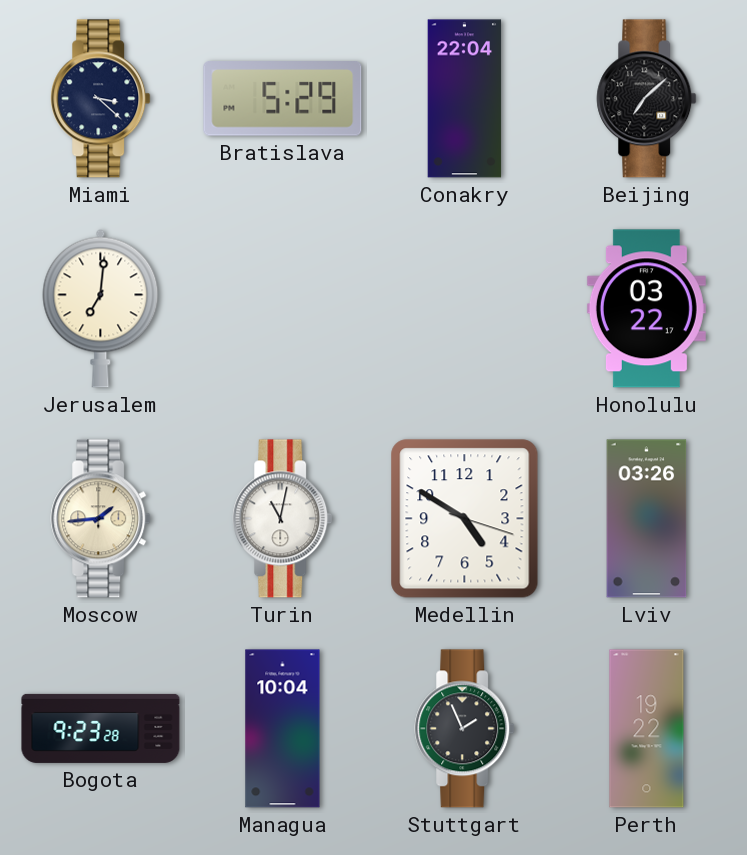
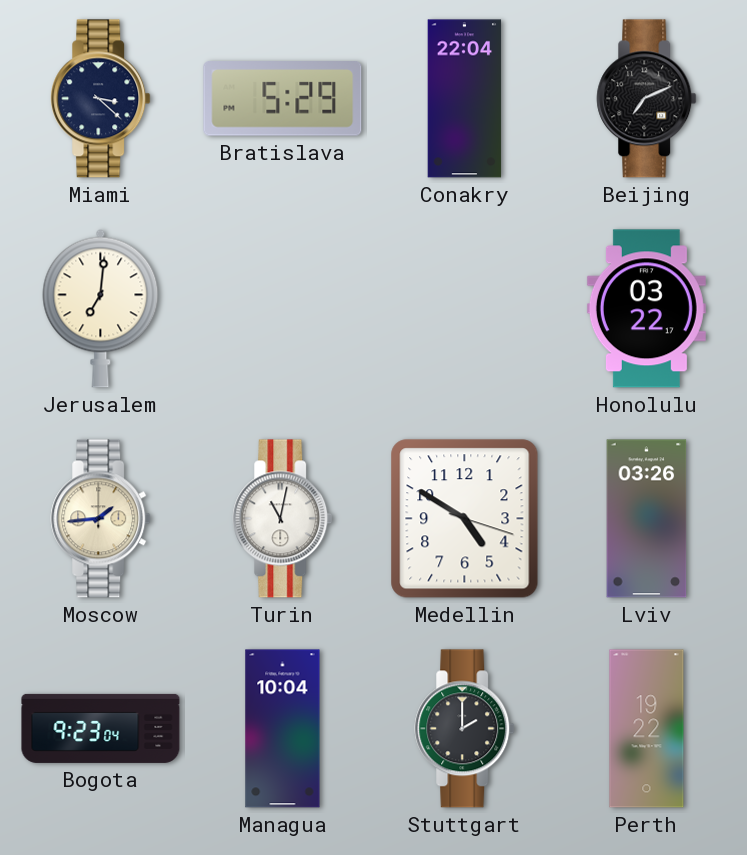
Beijing: 7:08 -> 7:11 (647, 99)
Bogota: 9:23:28 -> 9:23:04 (101, 728)
Stuttgart: 1:56 -> 2:00 (465, 729)
